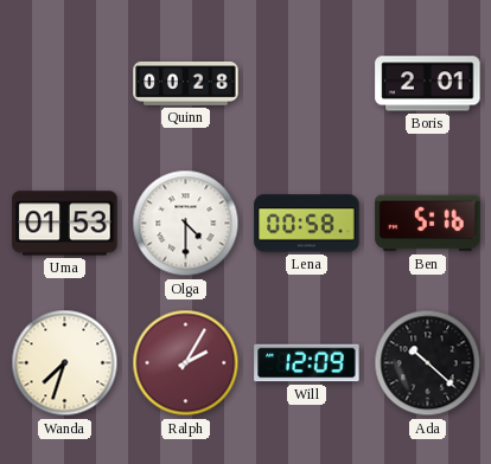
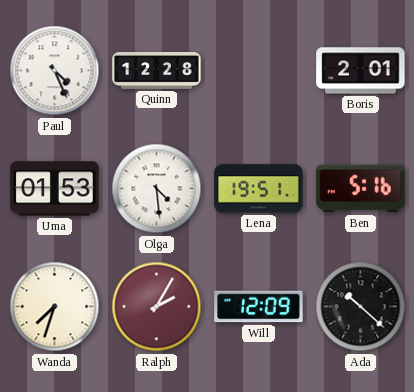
Paul: none -> 4:26 (55, 71)
Quinn: 00:28 -> 12:28 (157, 71)
Olga: 4:30 -> 4:29 (157, 189)
Lena: 00:58 -> 19:51 (259, 189)
